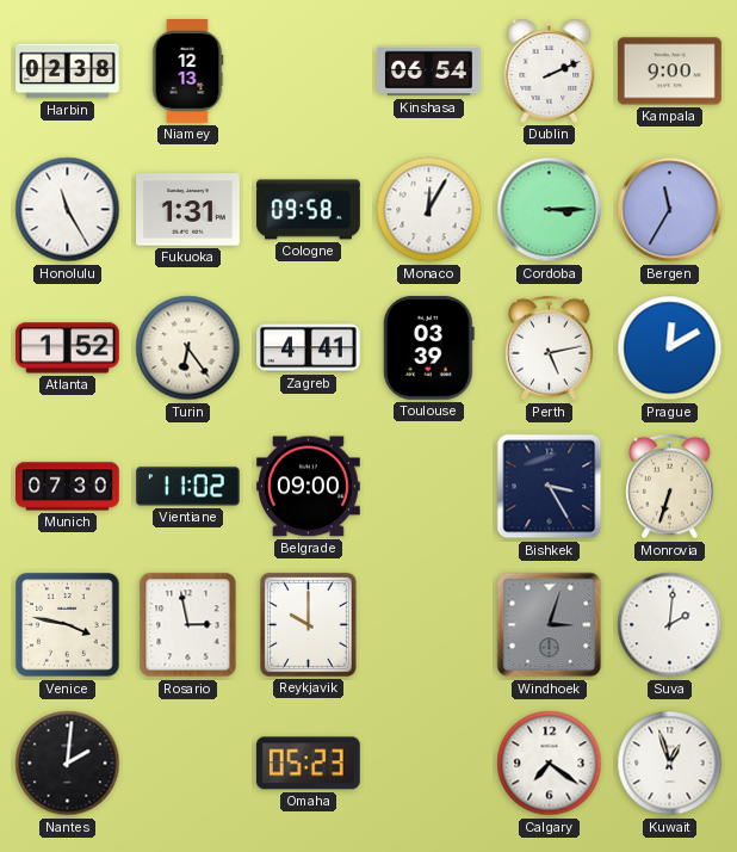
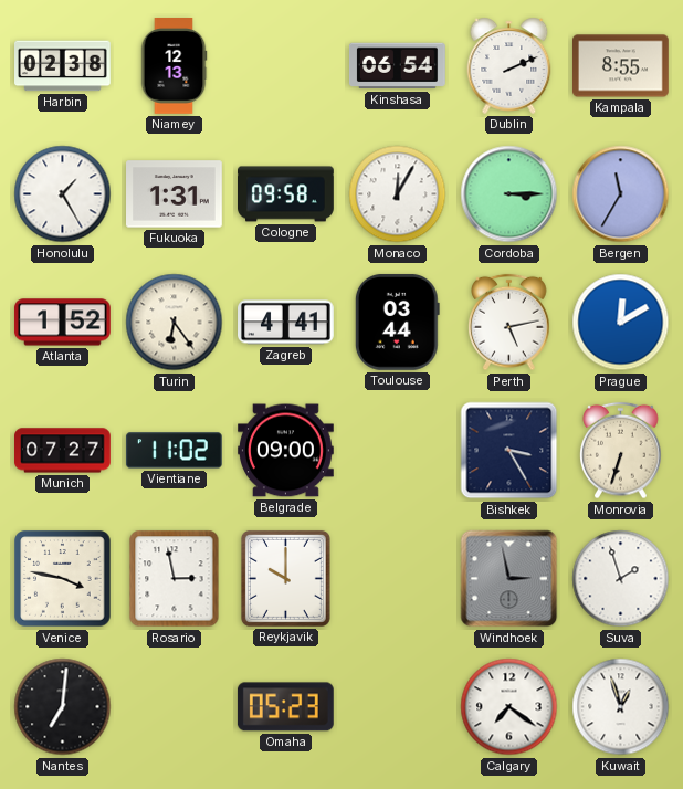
Kampala: 9:00 -> 8:55 (621, 66)
Honolulu: 11:25 -> 1:25 (63, 194)
Toulouse: 03:39 -> 03:44 (397, 322)
Munich: 07:30 -> 07:27 (63, 451)
Windhoek: 3:03 -> 2:58 (509, 579)
Suva: 2:01 -> 1:57 (621, 579)
Nantes: 2:01 -> 7:01 (63, 707)
